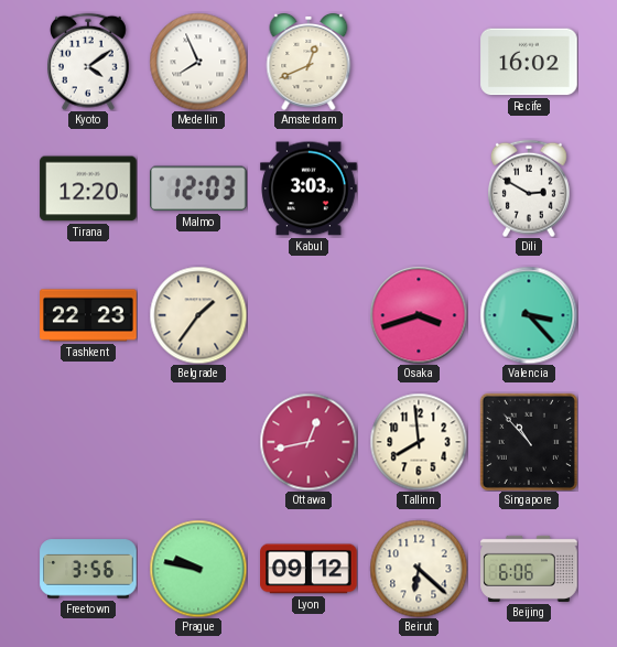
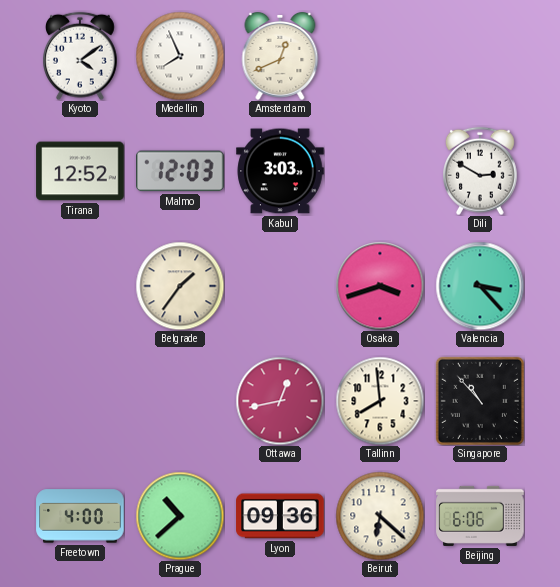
Recife: 16:02 -> none (529, 62)
Tirana: 12:20 -> 12:52 (80, 171)
Tashkent: 22:23 -> none (88, 315)
Freetown: 3:56 -> 4:00 (80, 516)
Prague: 9:47 -> 10:38 (180, 516)
Lyon: 09:12 -> 09:36 (280, 516)
